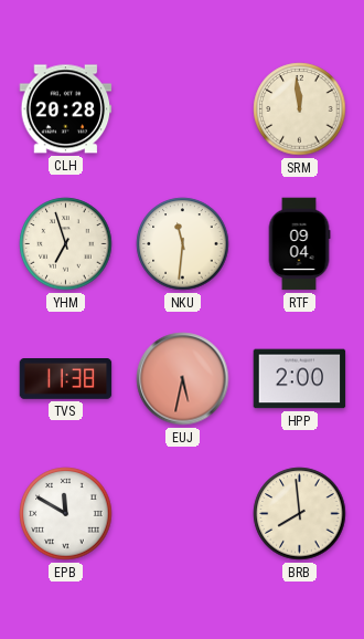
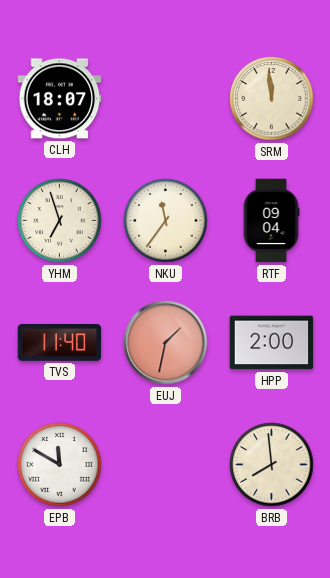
CLH: 20:28 -> 18:07 (60, 99)
NKU: 11:31 -> 11:36 (166, 221)
TVS: 11:38 -> 11:40 (60, 343)
EUJ: 5:32 -> 1:32 (166, 343)
